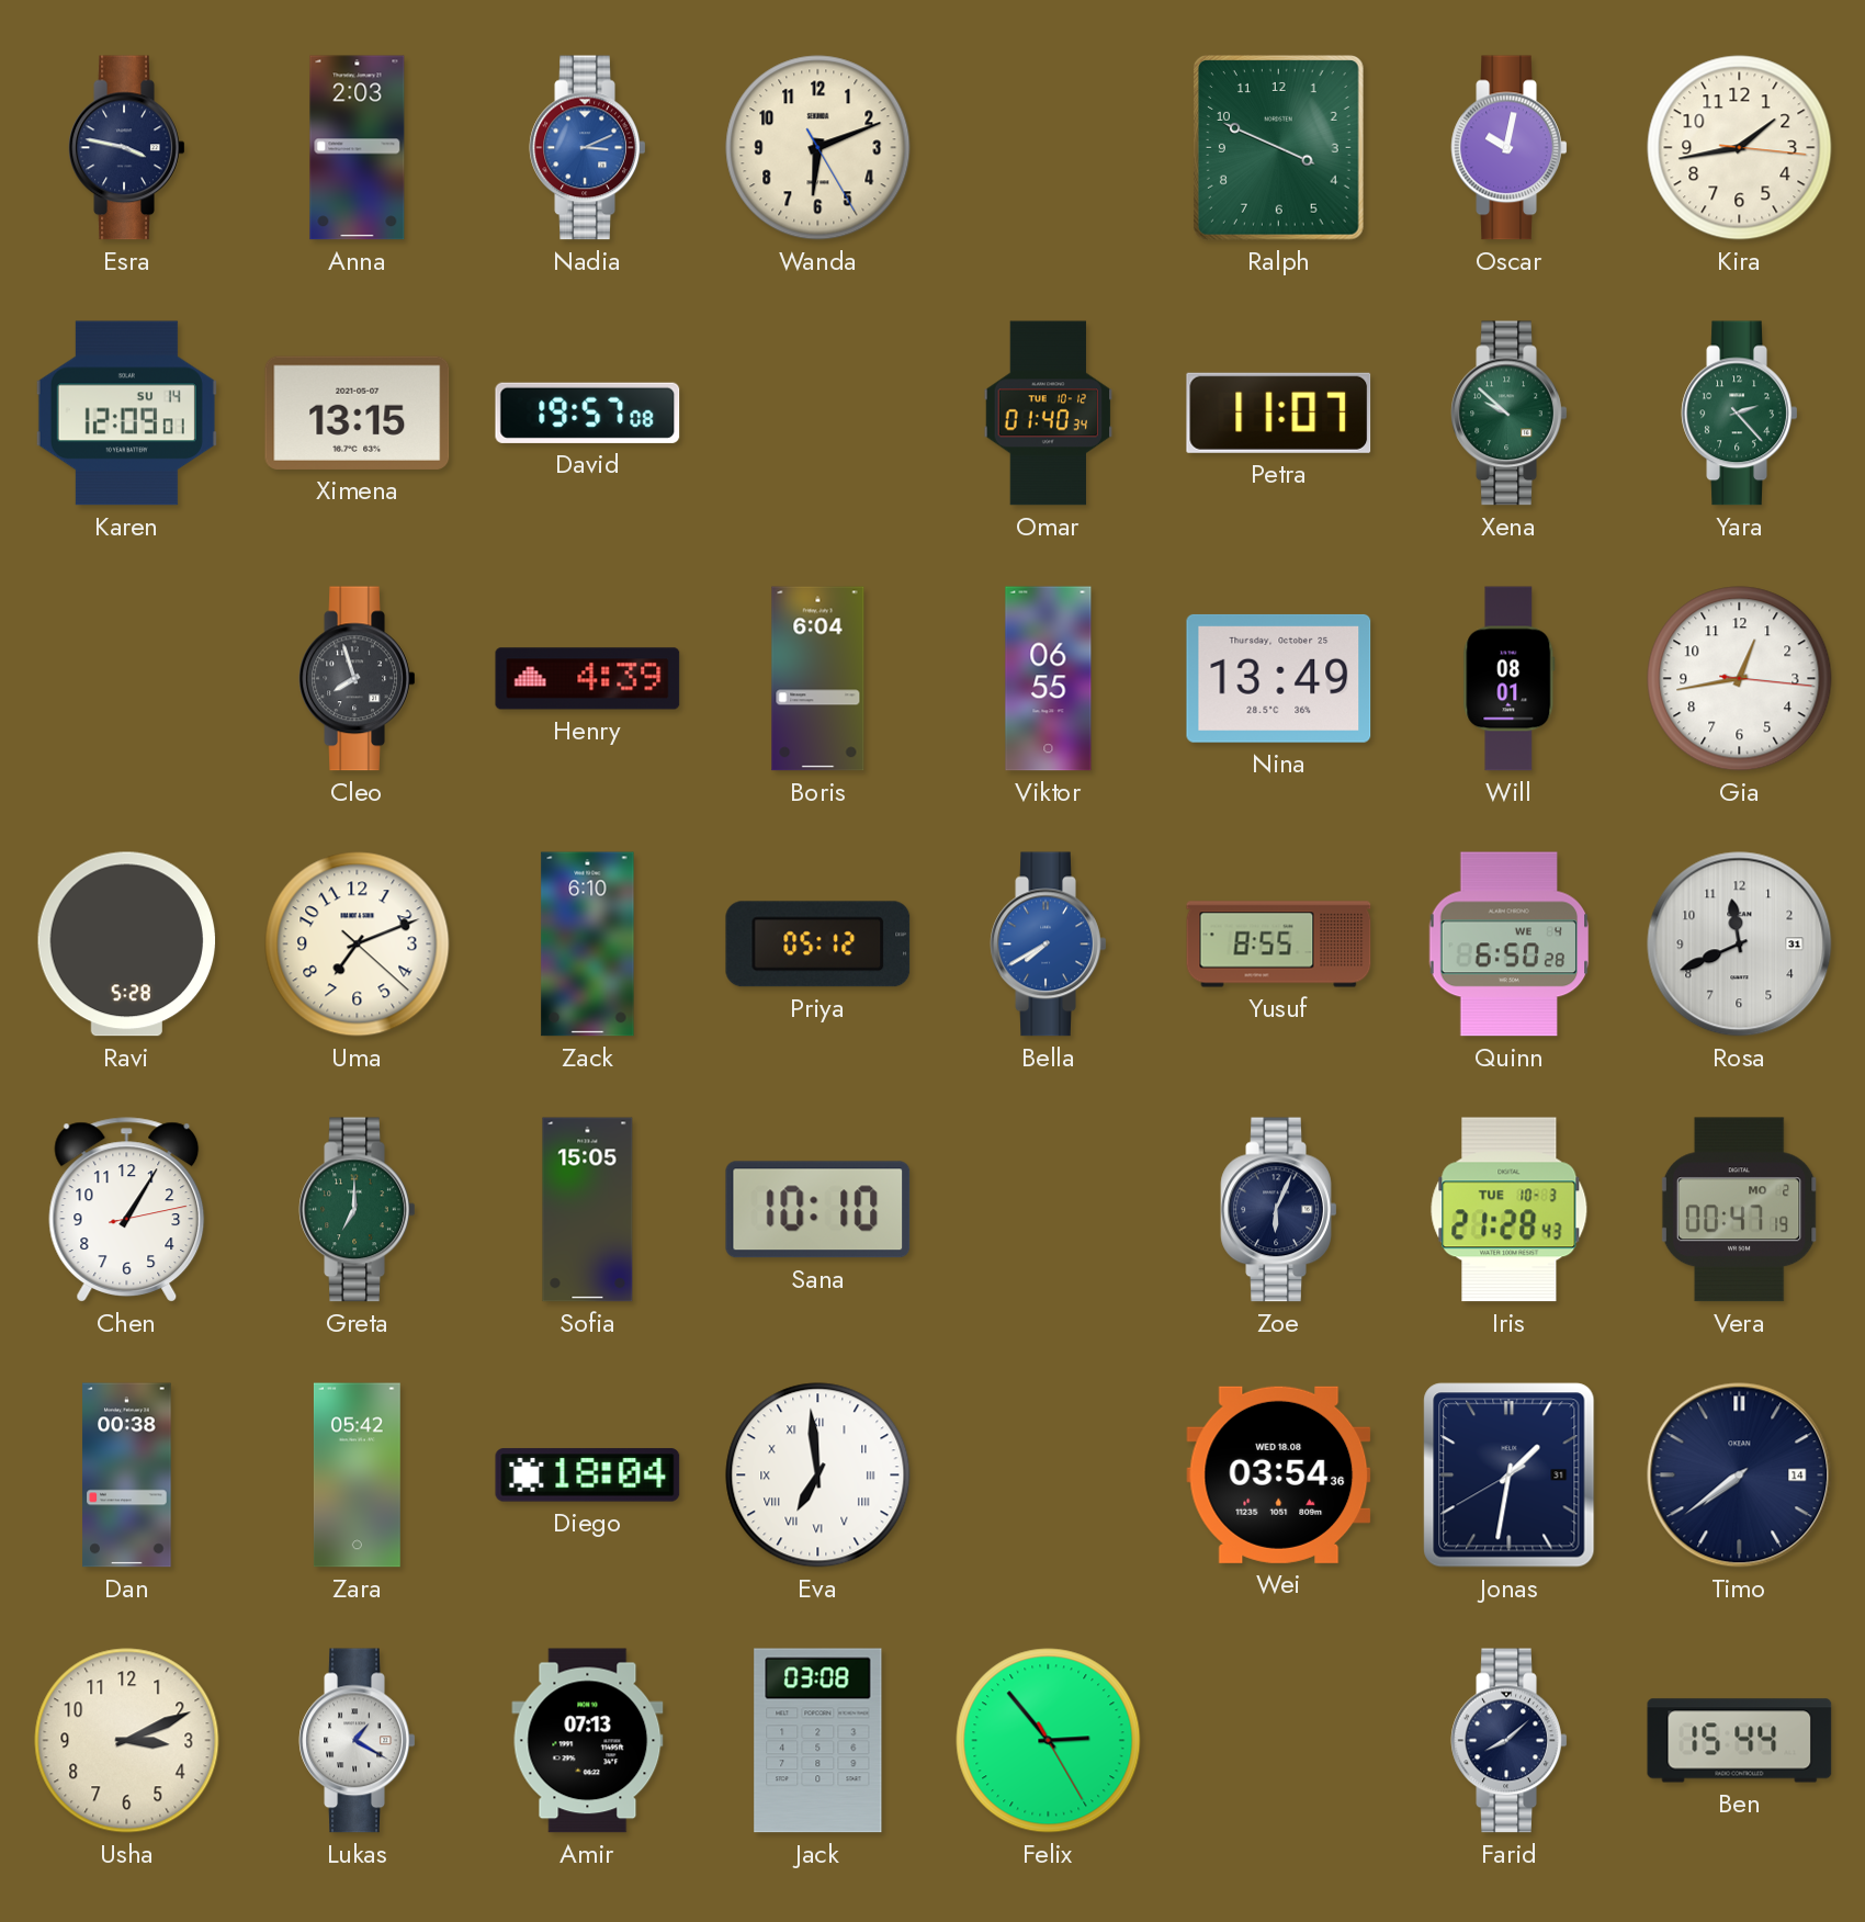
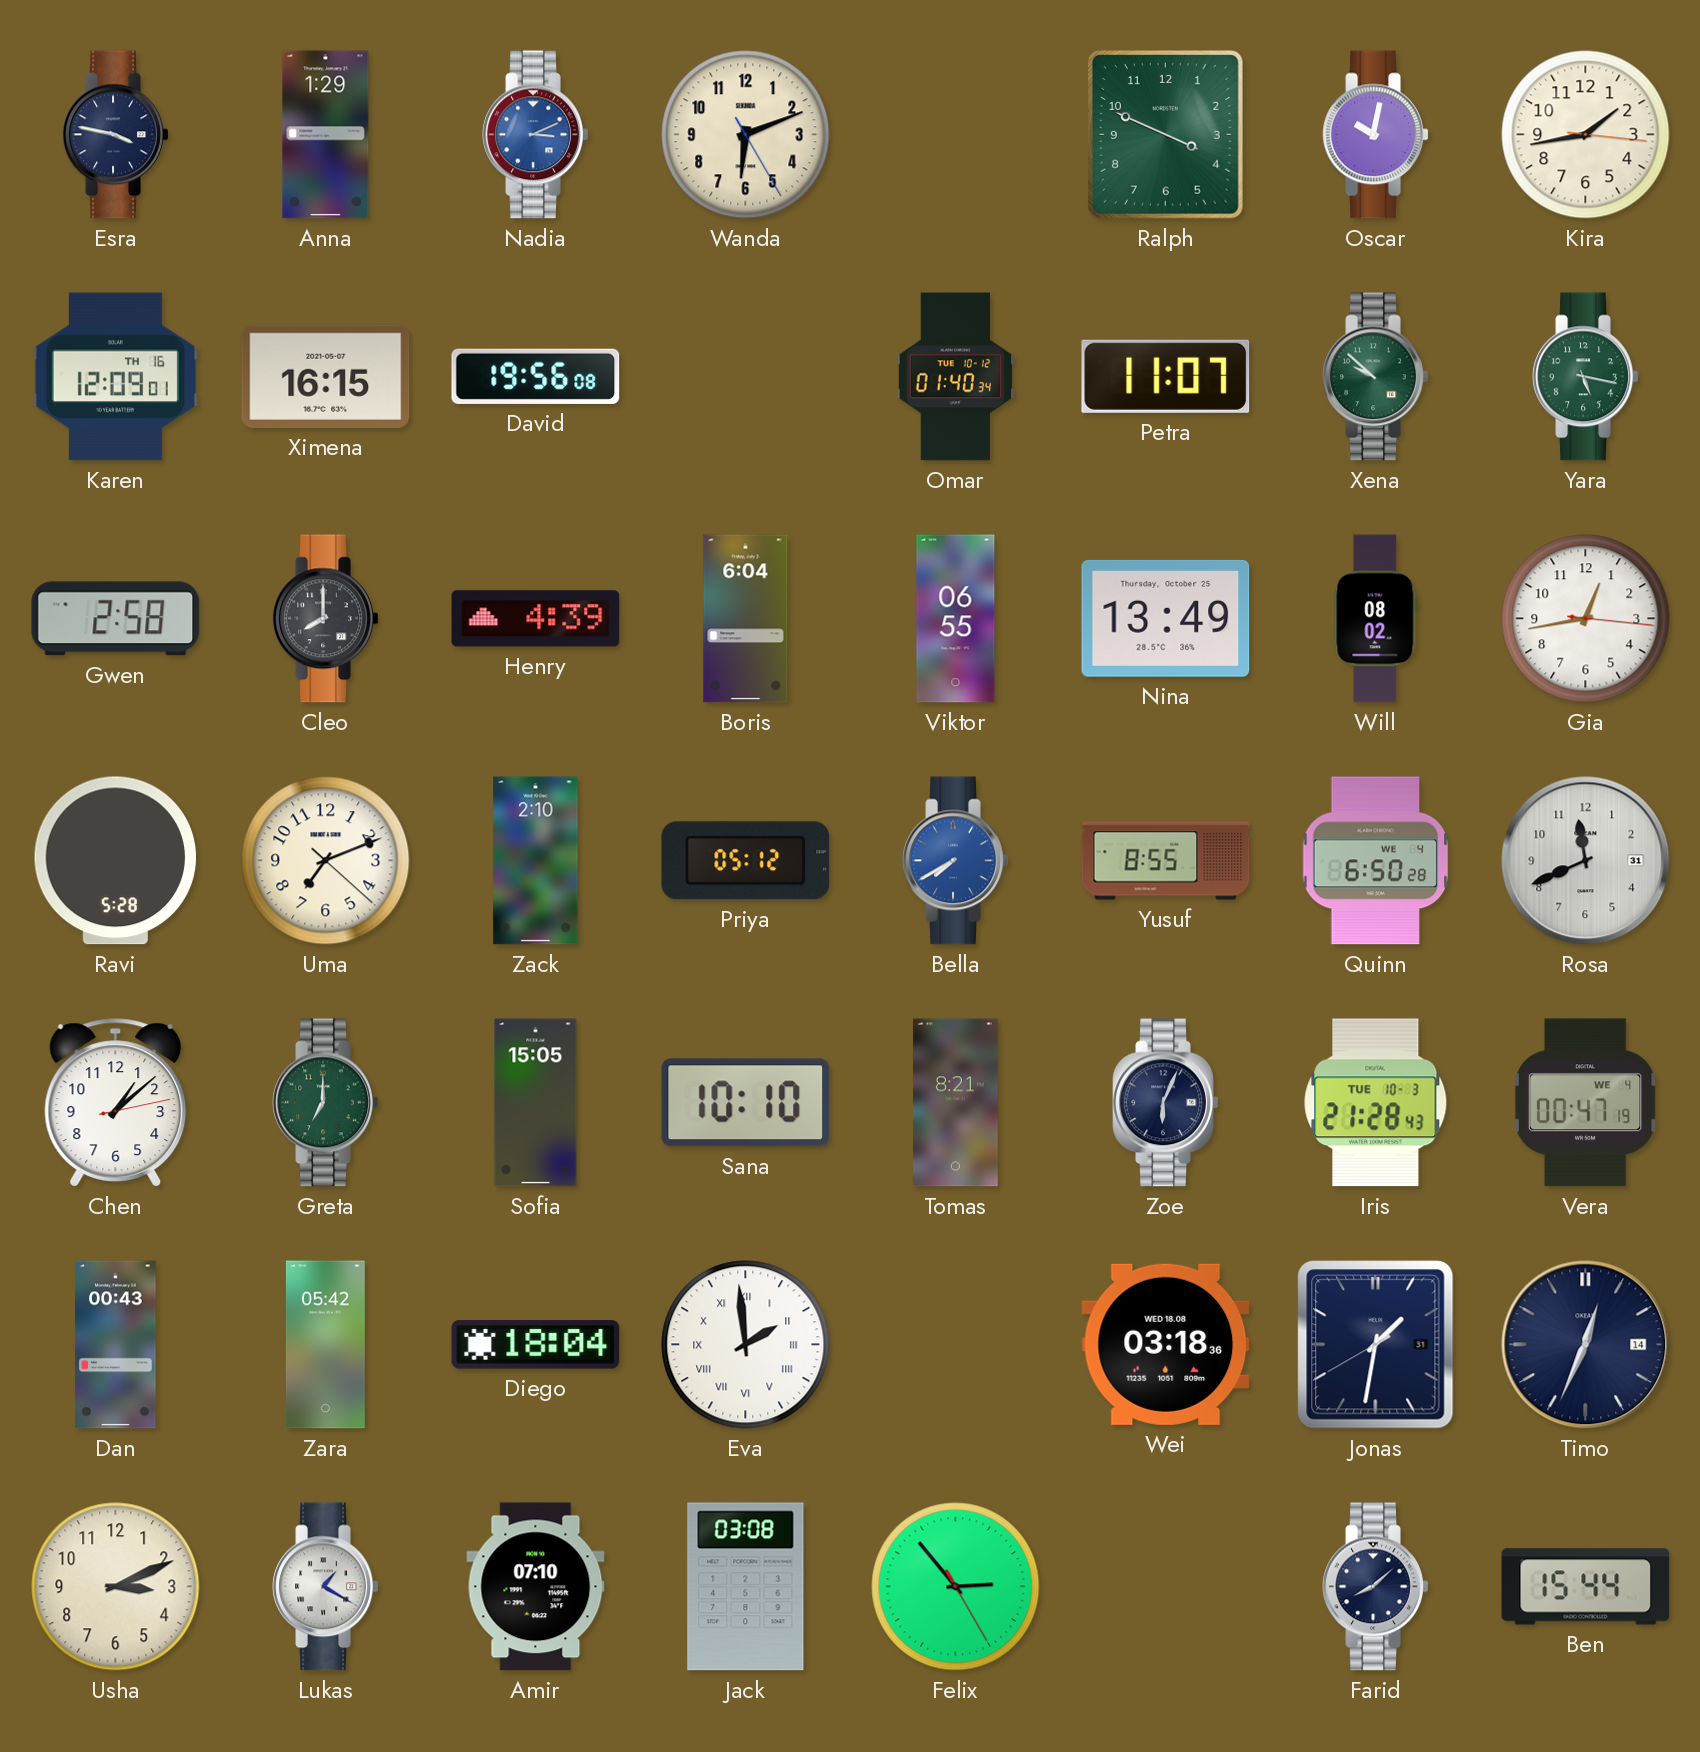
Anna: 2:03 -> 1:29 (326, 135)
Karen date: SU 14 -> TH 16 (115, 377)
Ximena: 13:15 -> 16:15 (326, 376)
David: 19:57 -> 19:56 (536, 376)
Yara: 2:23 -> 5:17 (1586, 377)
Gwen: none -> 2:58 (116, 619)
Cleo: 7:57 -> 8:00 (326, 619)
Will: 08:01 -> 08:02 (1376, 619)
Zack: 6:10 -> 2:10 (536, 861)
Chen: 1:05 -> 1:08 (116, 1103)
Tomas: none -> 8:21 (956, 1103)
Vera date: MO 2 -> WE 4 (1586, 1103)
Dan: 00:38 -> 00:43 (116, 1345)
Eva: 6:59 -> 1:59 (746, 1345)
Wei: 03:54 -> 03:18 (1166, 1344)
Timo: 7:39 -> 12:34 (1586, 1345)
Amir: 07:13 -> 07:10 (536, 1587)
